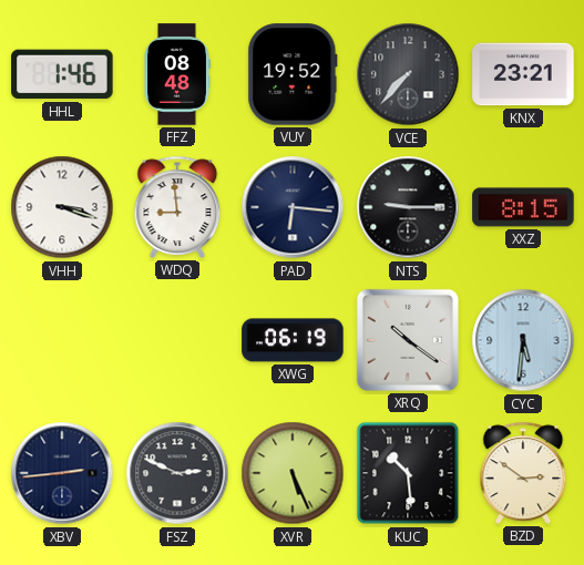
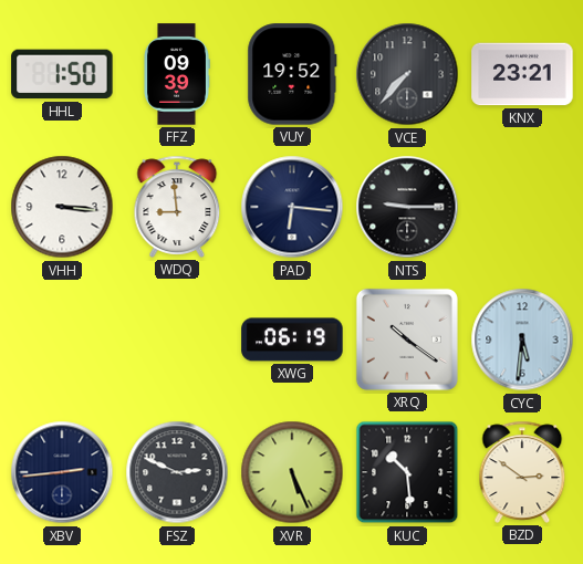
HHL: 1:46 -> 1:50 (62, 74)
FFZ: 08:48 -> 09:39 (177, 74)
VHH: 3:18 -> 3:16 (62, 207)
XXZ: 8:15 -> none (523, 207)
